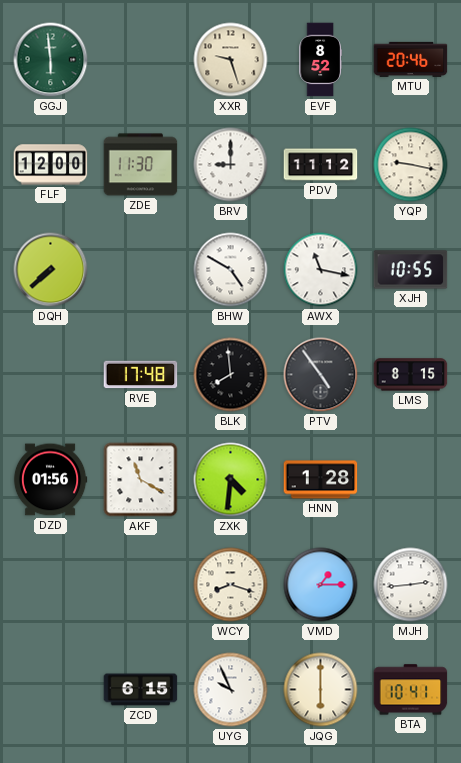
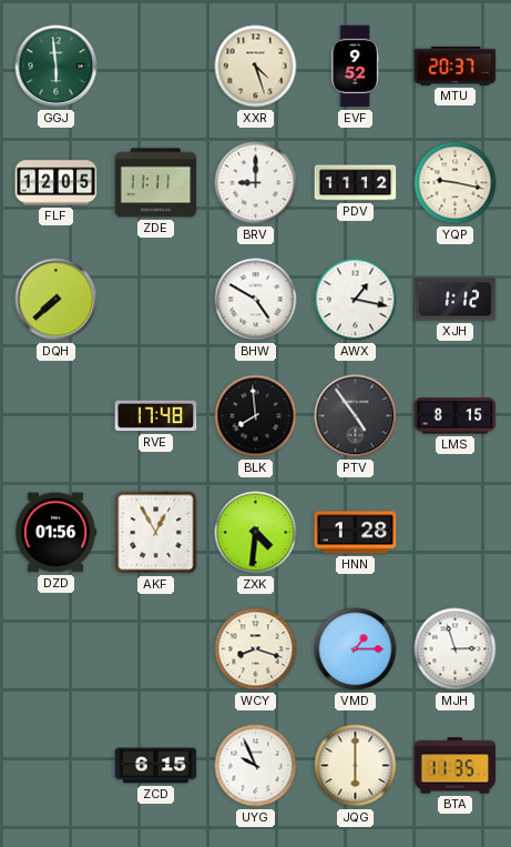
XXR: 9:27 -> 4:27 (256, 67)
EVF: 8:52 -> 9:52 (355, 67)
MTU: 20:46 -> 20:37 (456, 65)
FLF: 12:00 -> 12:05 (57, 183)
ZDE: 11:30 -> 11:11 (156, 183)
AWX: 11:17 -> 1:17 (356, 300)
XJH: 10:55 -> 1:12 (456, 300)
AKF: 11:20 -> 12:55 (156, 533)
MJH: 2:44 -> 2:57 (456, 649)
BTA: 10:41 -> 11:35 (456, 766)
